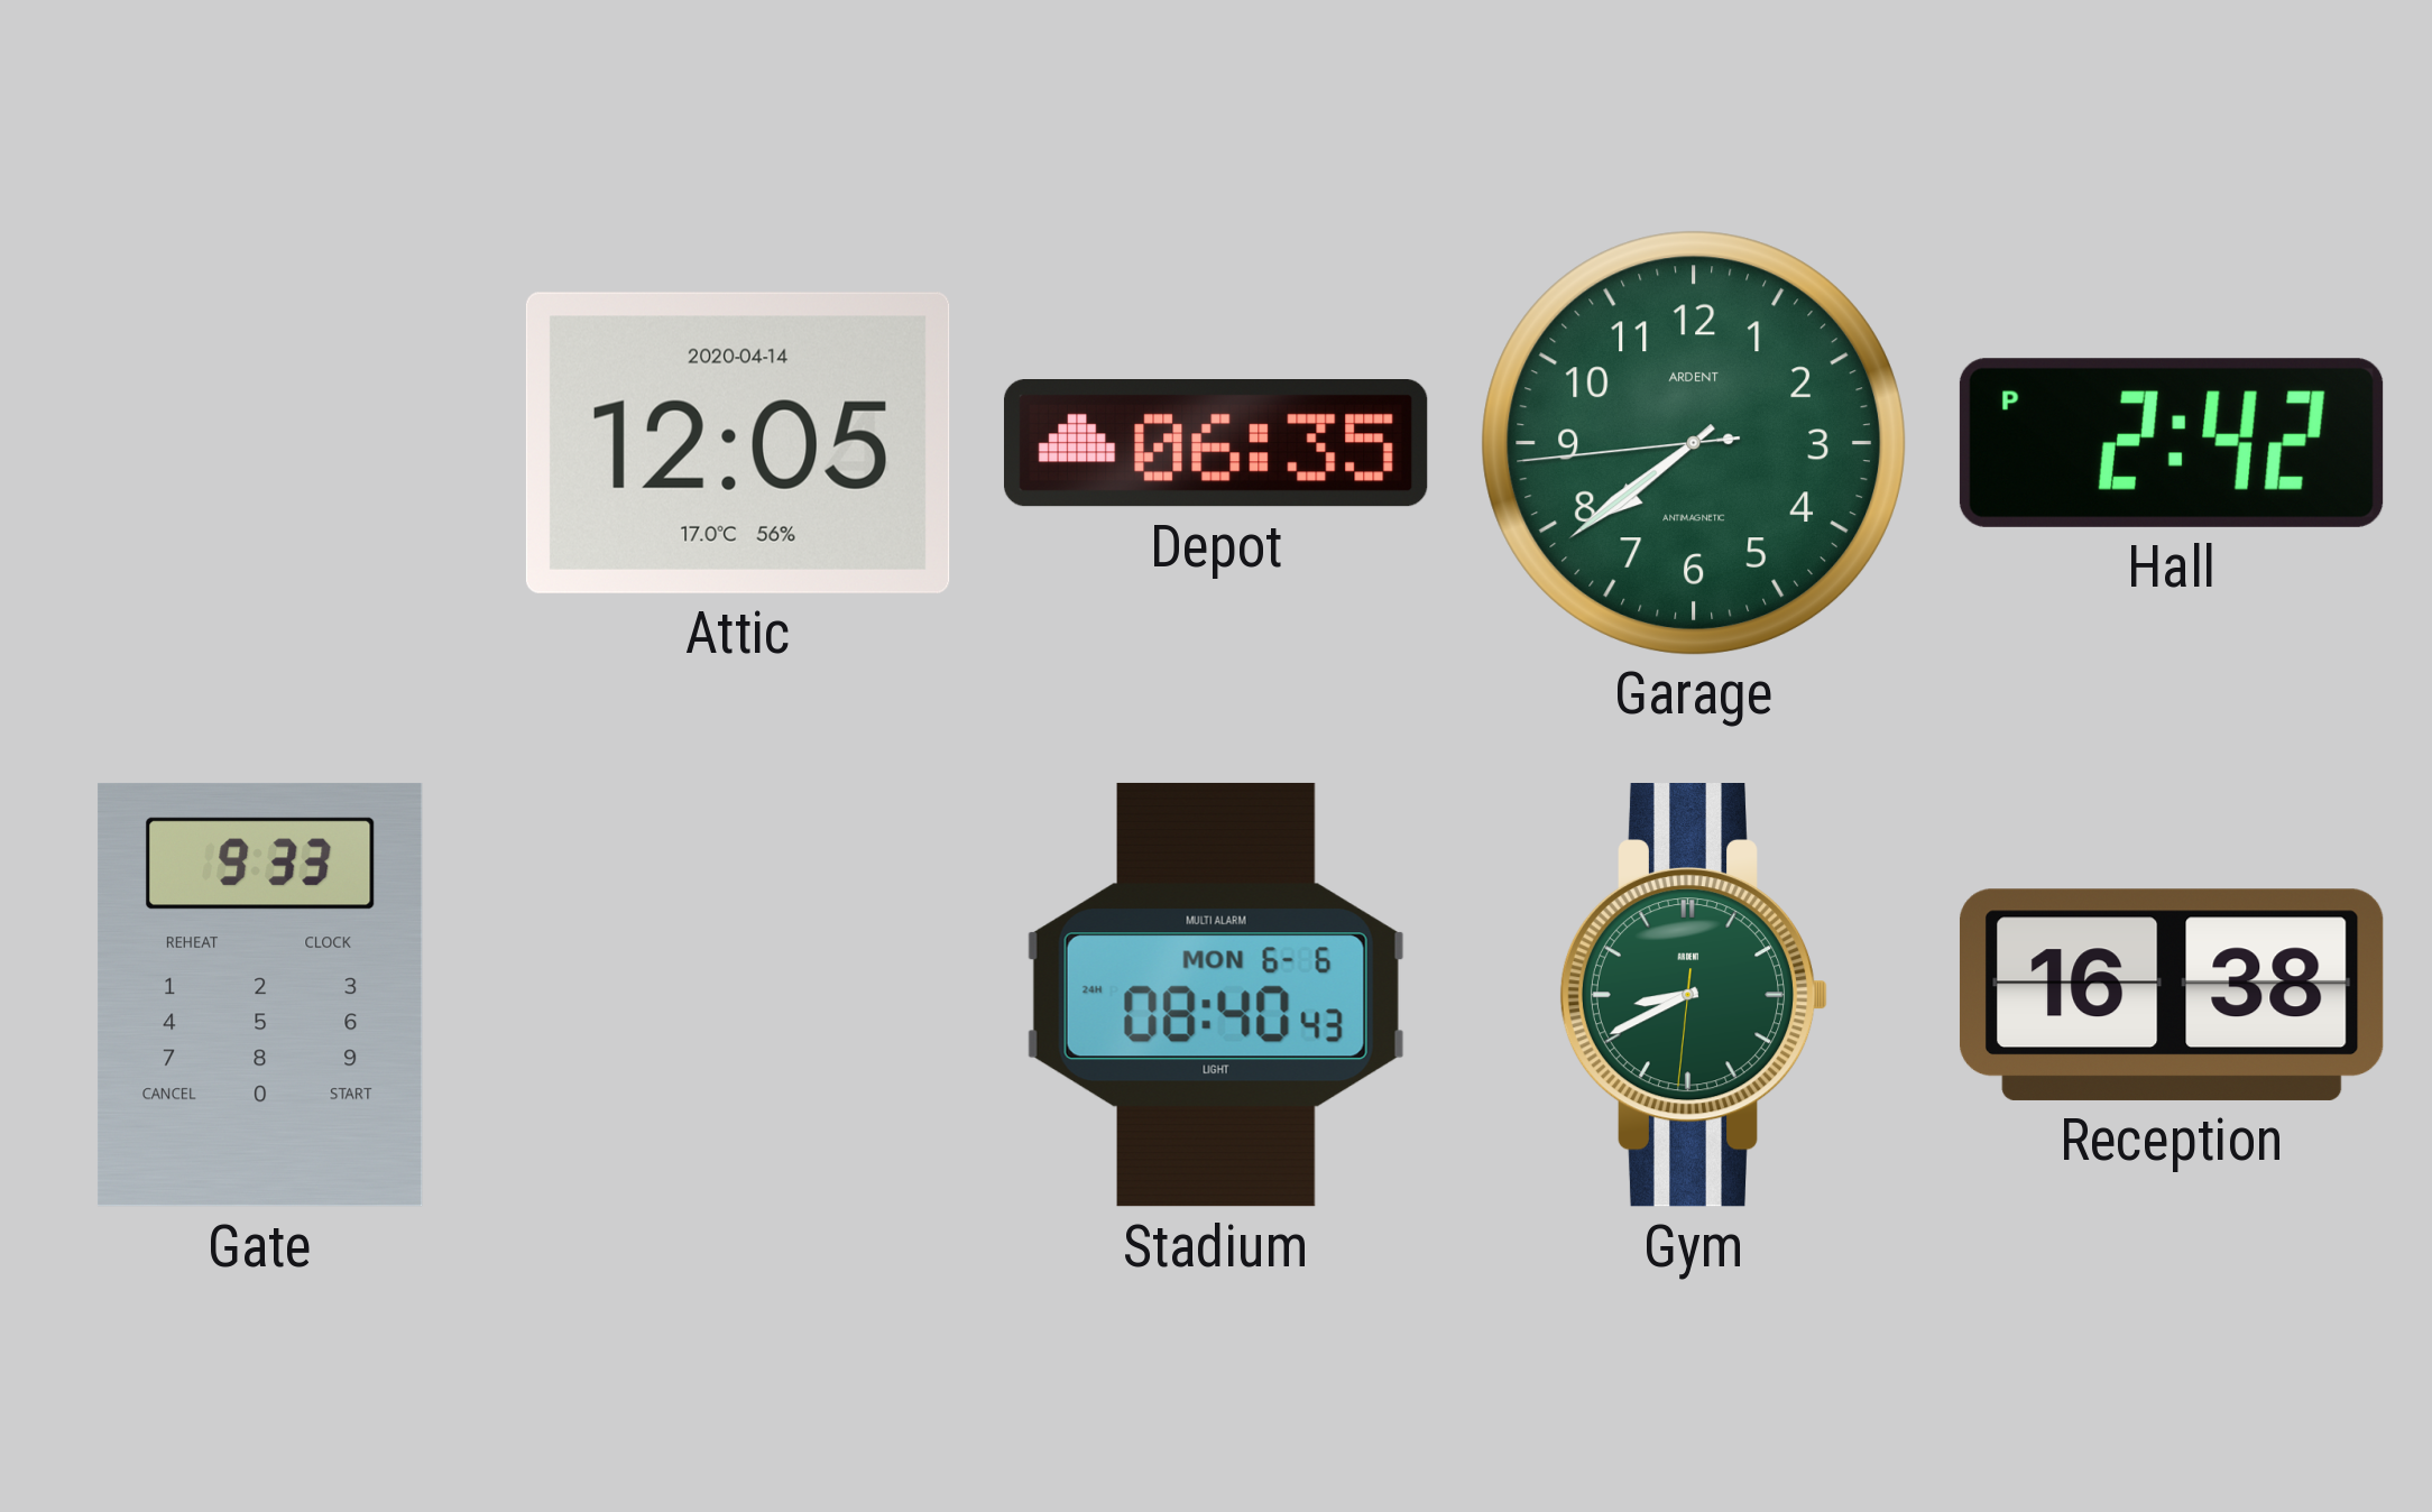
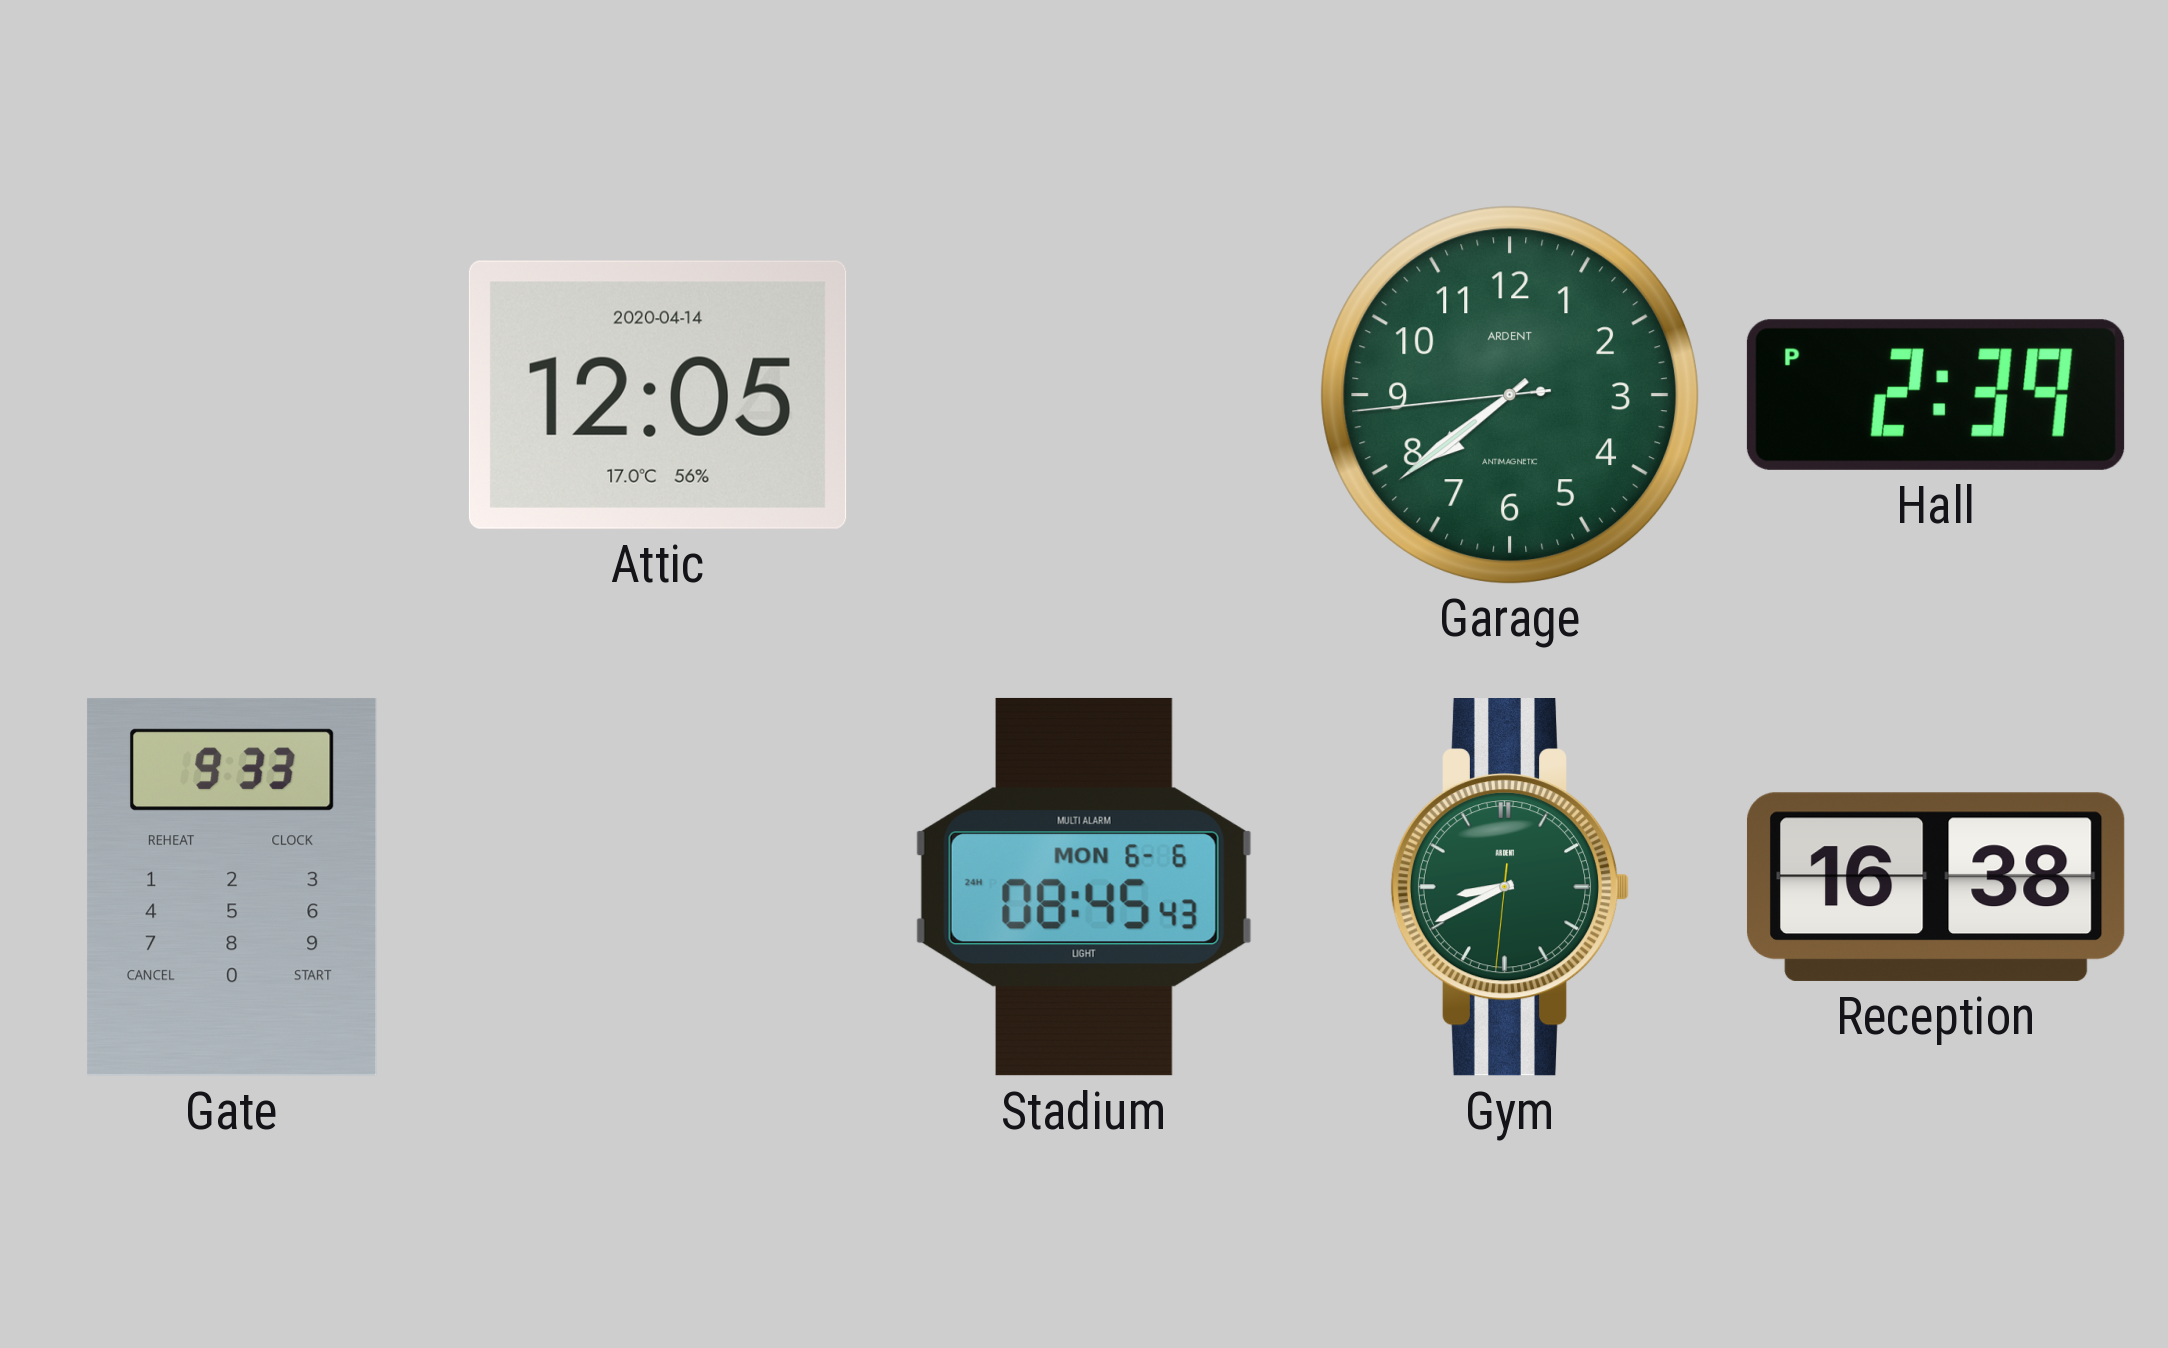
Depot: 06:35 -> none (1216, 444)
Hall: 2:42 -> 2:39 (1936, 395)
Stadium: 08:40 -> 08:45 (1084, 887)
